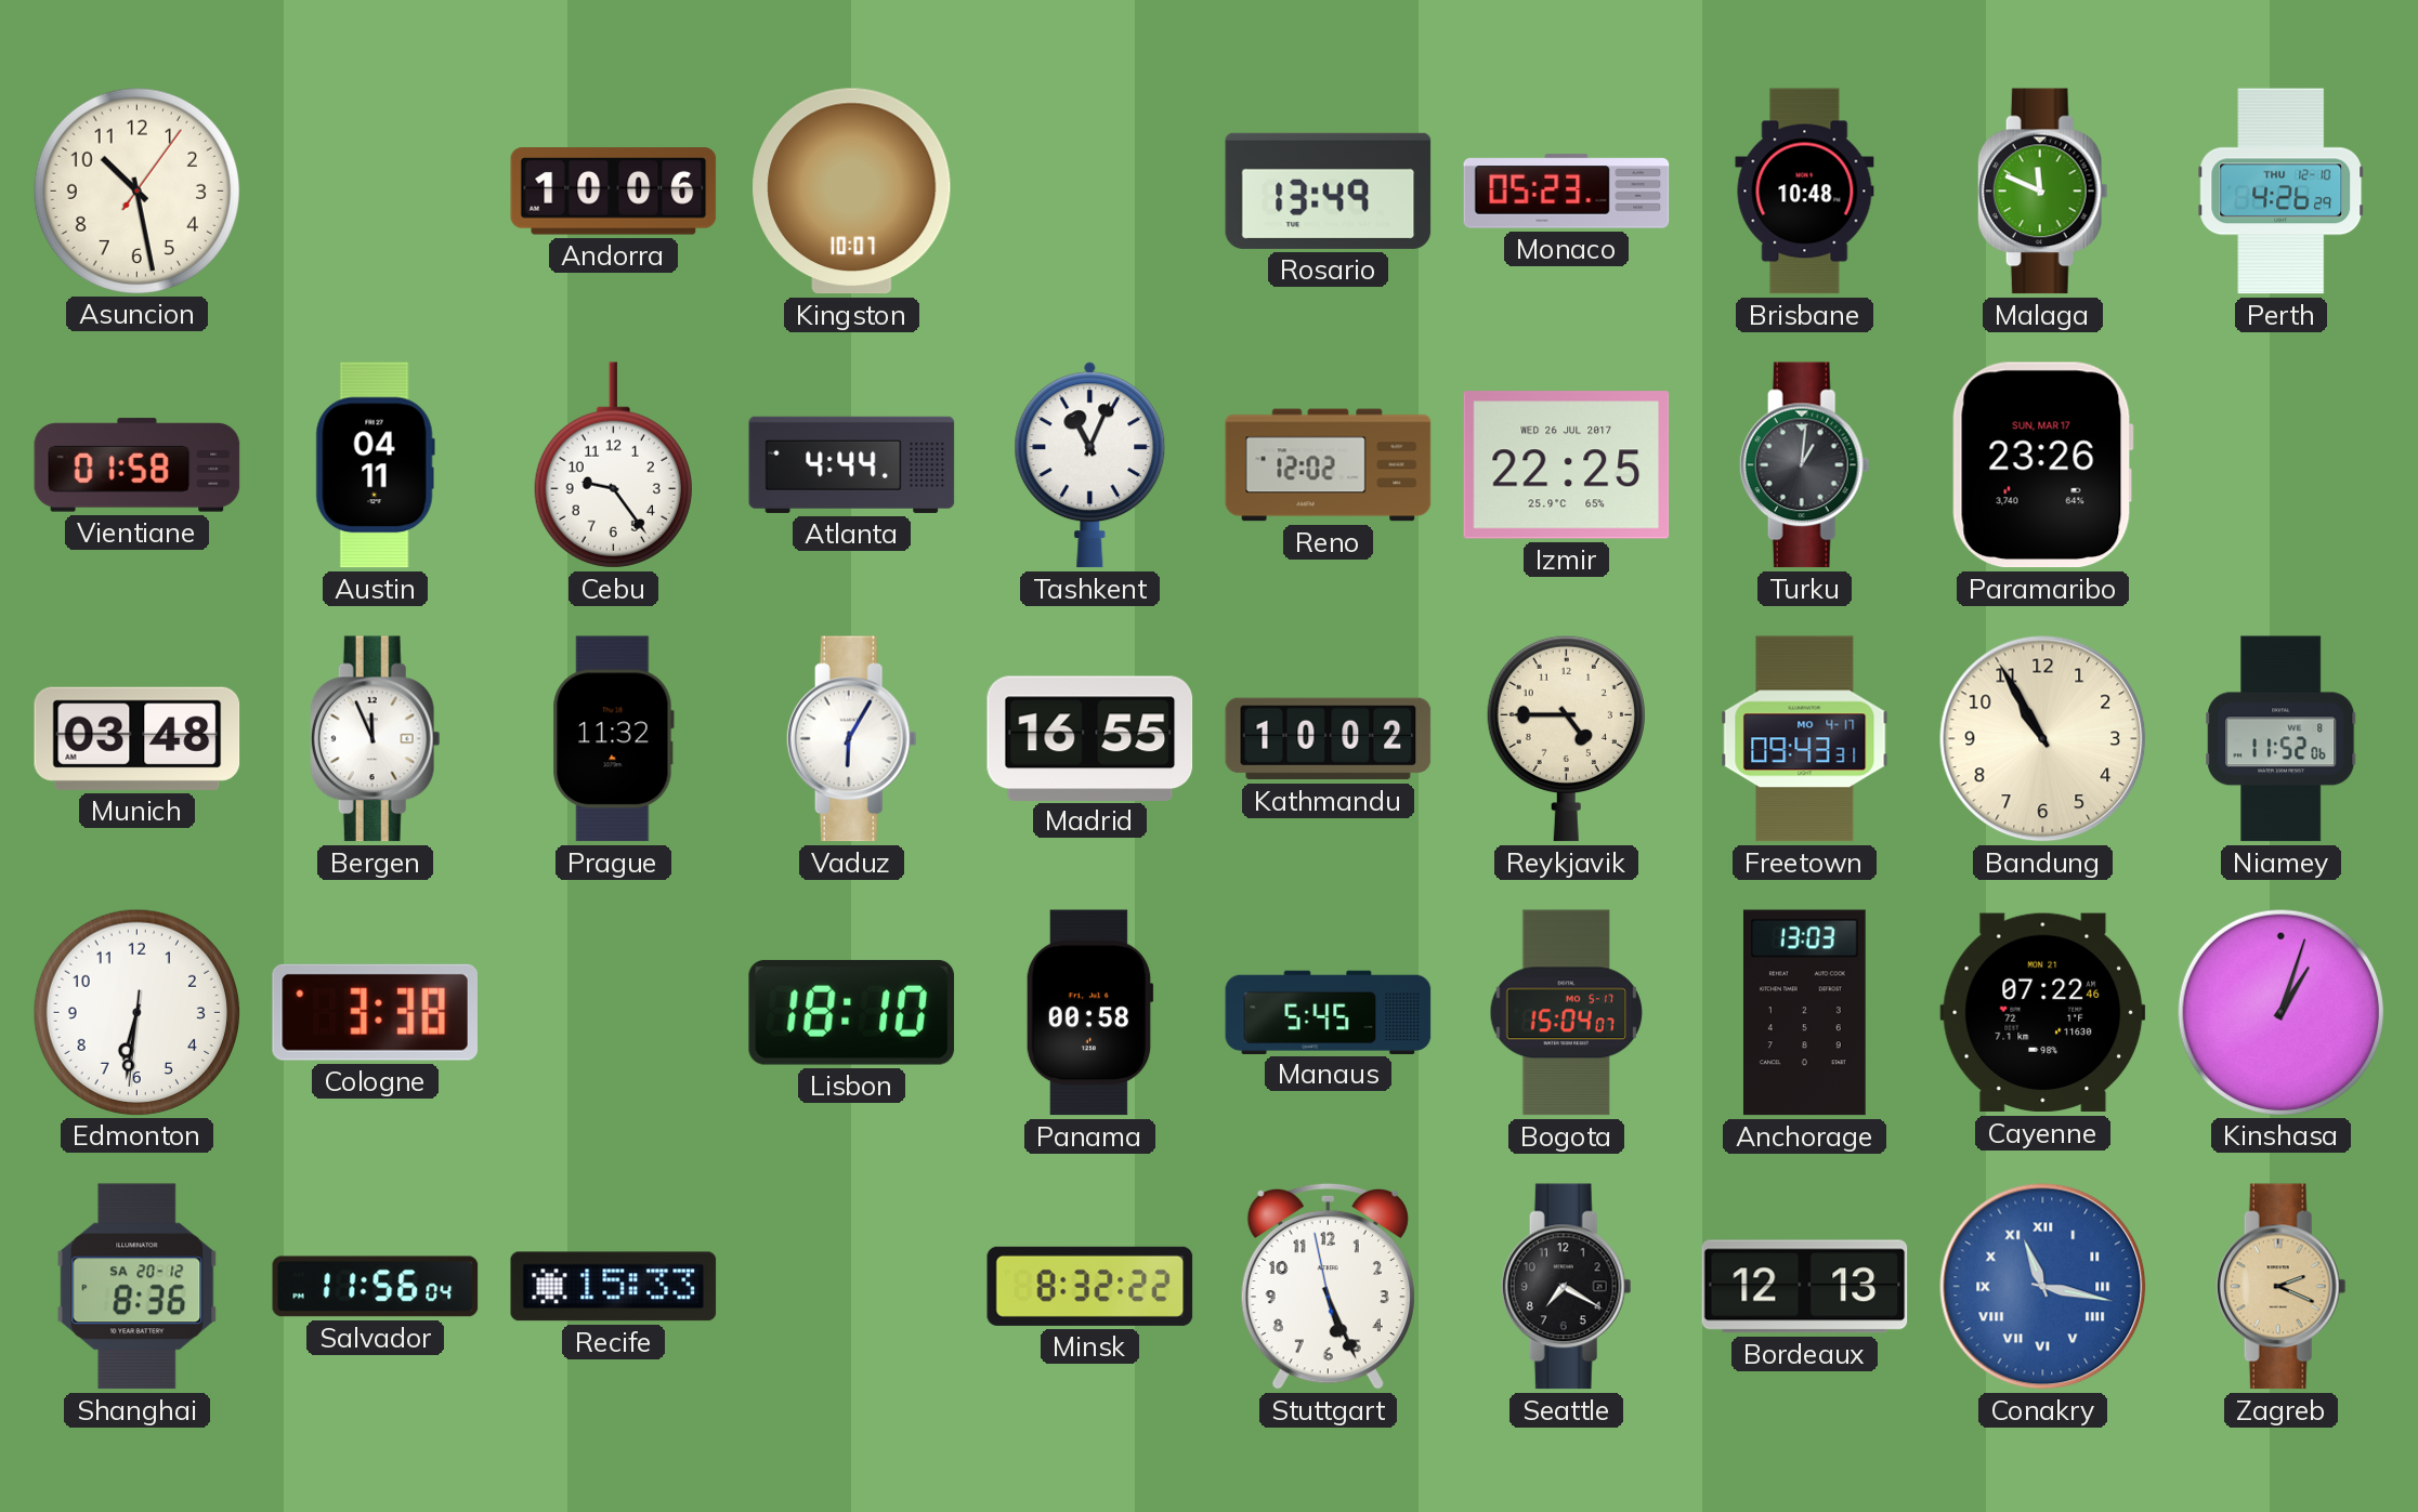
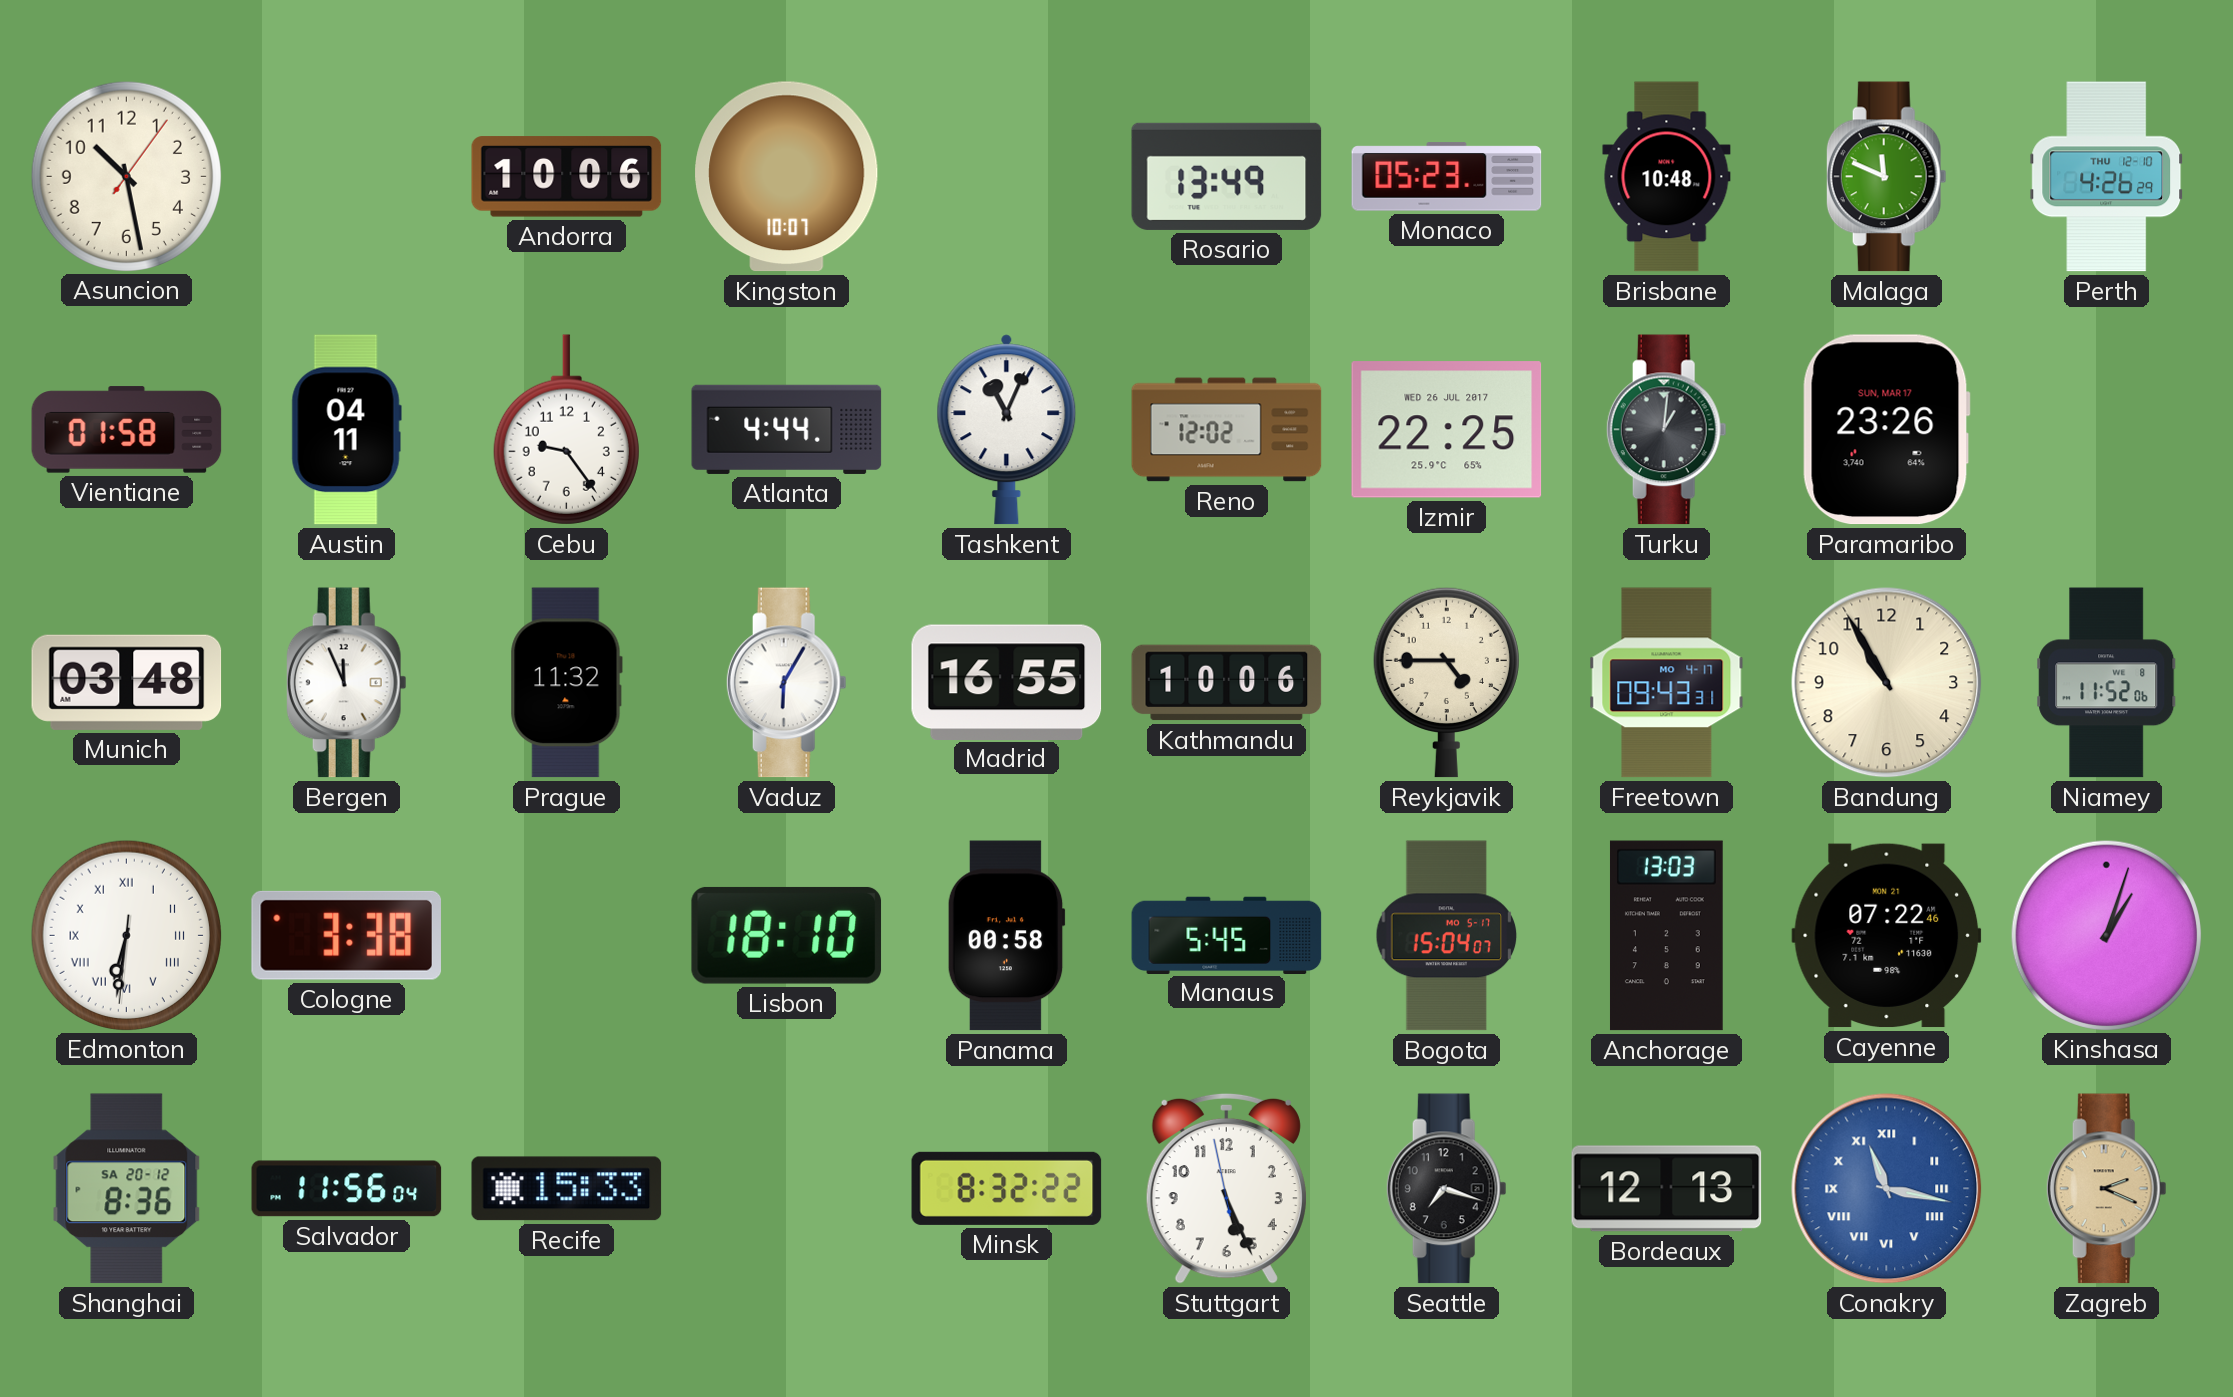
Kathmandu: 10:02 -> 10:06 (1227, 683)
Edmonton numerals: Arabic -> Roman (126, 935)
Seattle: 7:20 -> 7:18 (1446, 1189)
